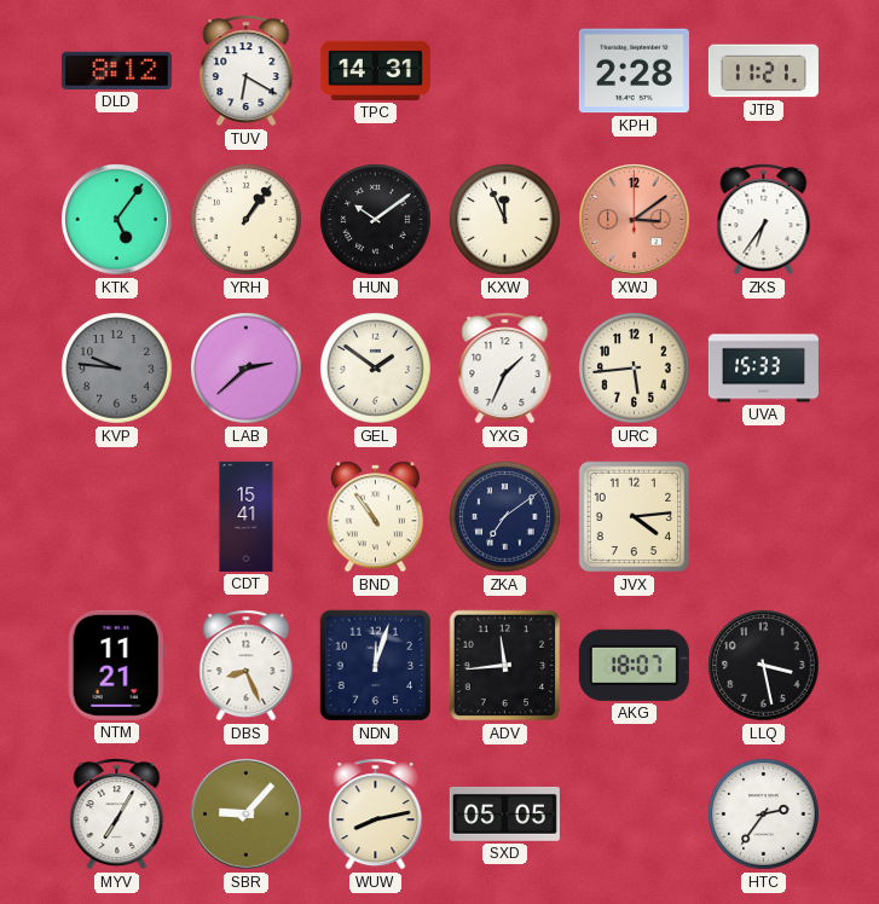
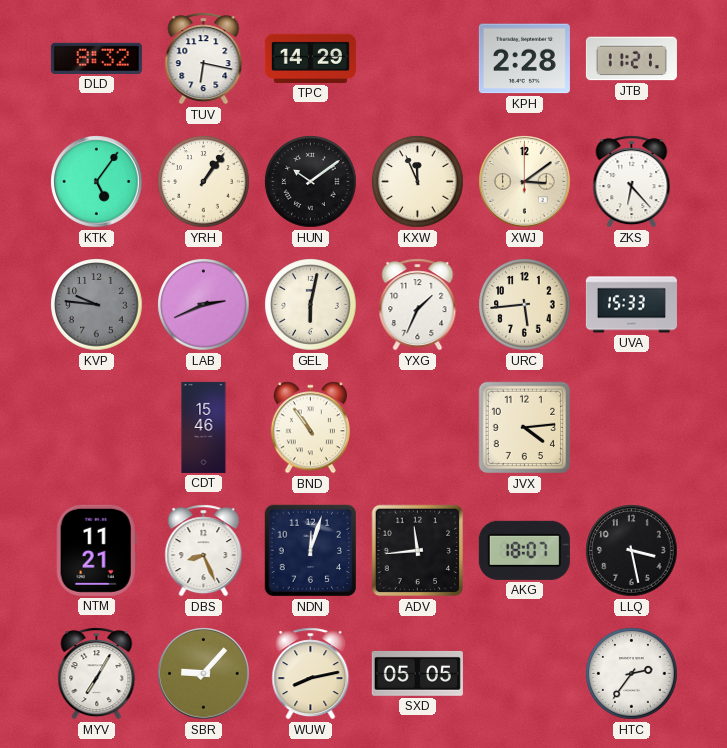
DLD: 8:12 -> 8:32 (96, 58)
TUV: 6:20 -> 6:17 (204, 59)
TPC: 14:31 -> 14:29 (310, 58)
XWJ dial: salmon -> cream (525, 182)
ZKS: 6:36 -> 6:23 (632, 182)
LAB: 2:38 -> 2:41 (204, 305)
GEL: 1:51 -> 6:02 (311, 305)
CDT: 15:41 -> 15:46 (204, 427)
ZKA: 7:09 -> none (505, 517)
